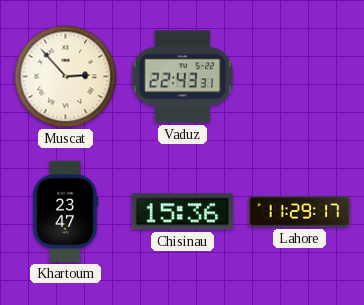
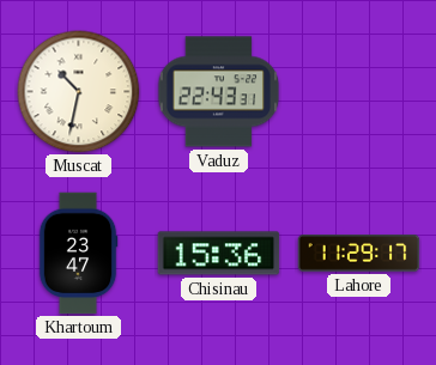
Muscat: 2:53 -> 10:32 (79, 92)
